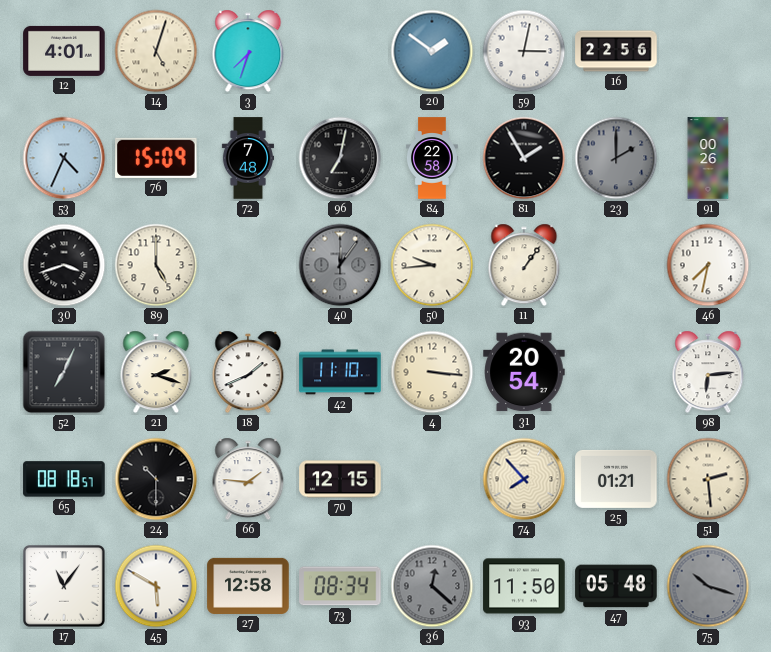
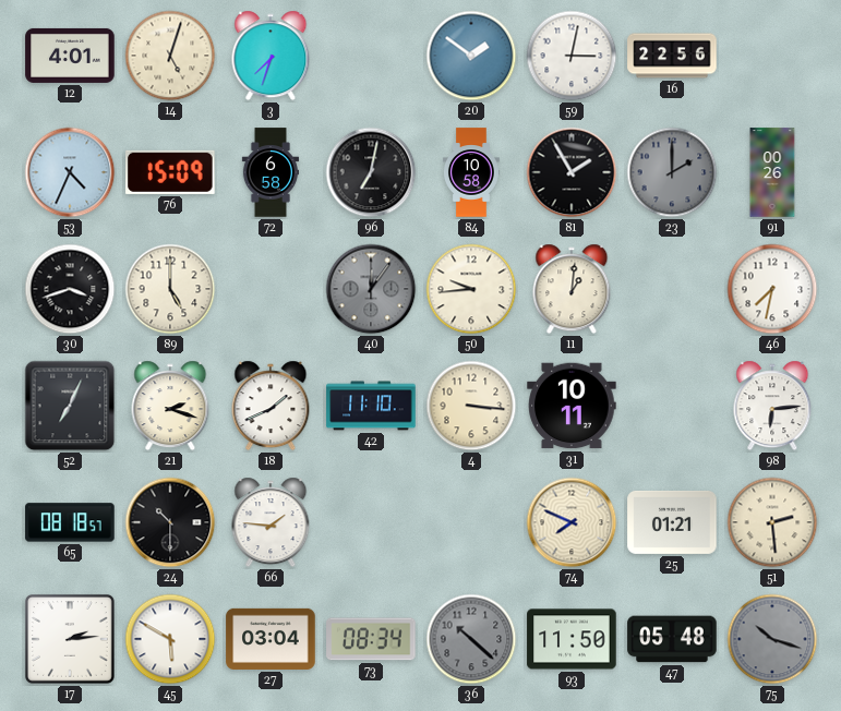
72: 7:48 -> 6:58 (269, 172)
84: 22:58 -> 10:58 (471, 172)
11: 1:06 -> 1:01 (572, 289)
31: 20:54 -> 10:11 (572, 406)
70: 12:15 -> none (340, 479)
74: 7:53 -> 7:49 (572, 522)
17: 11:06 -> 2:14 (70, 639)
27: 12:58 -> 03:04 (271, 639)
36: 12:22 -> 10:22 (471, 639)
